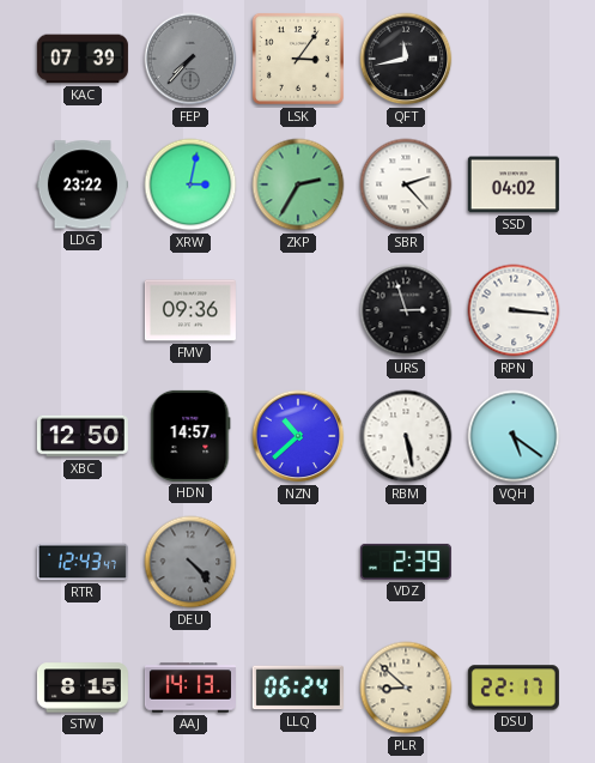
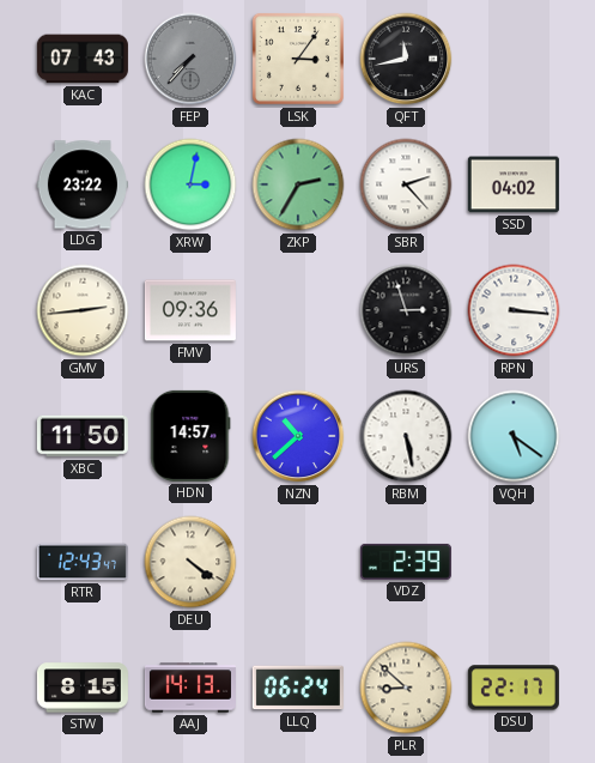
KAC: 07:39 -> 07:43 (83, 59)
GMV: none -> 2:44 (83, 310)
XBC: 12:50 -> 11:50 (83, 436)
DEU: 4:23 -> 4:21 (190, 562)
DEU dial: grey -> cream (190, 562)
